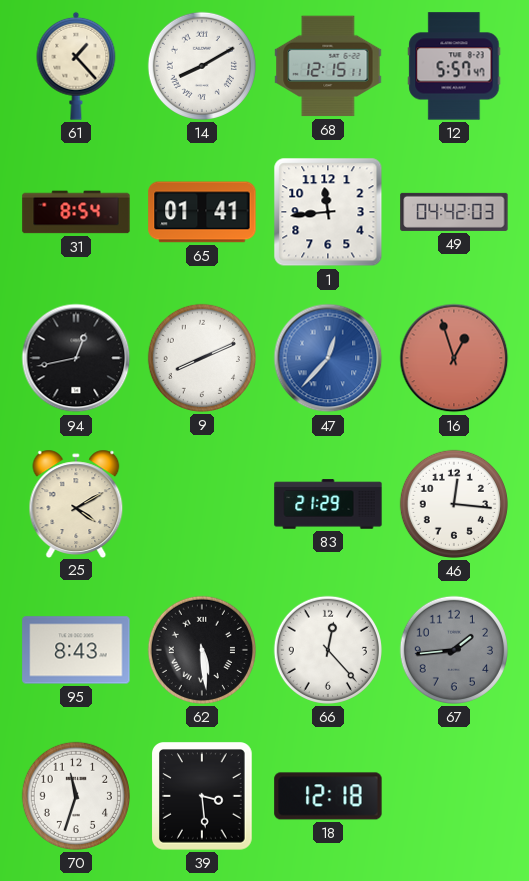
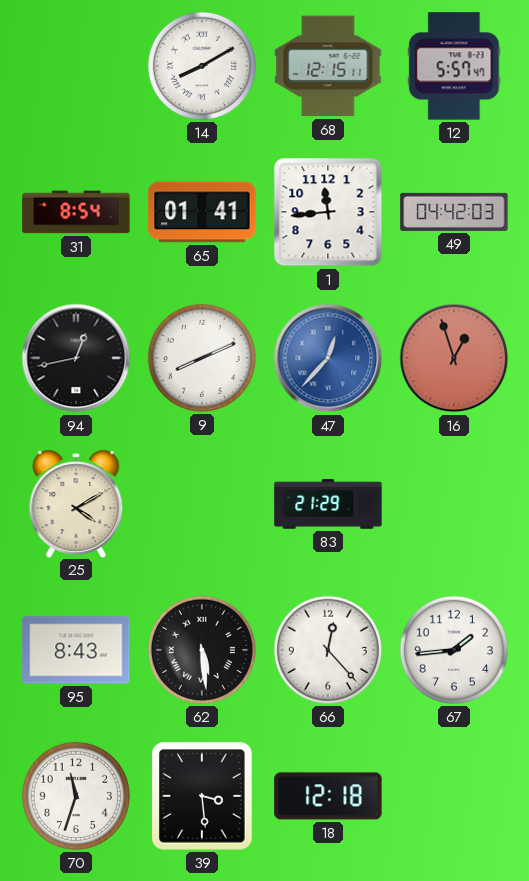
61: 1:23 -> none (76, 66)
46: 12:16 -> none (454, 504)
67 dial: grey -> white (454, 650)
